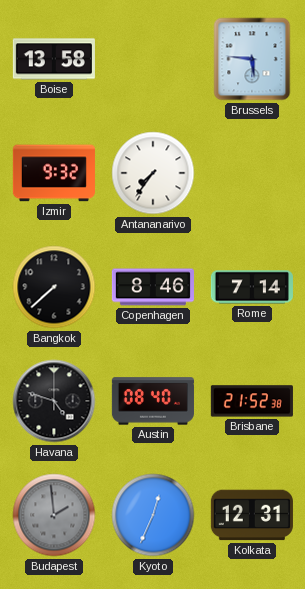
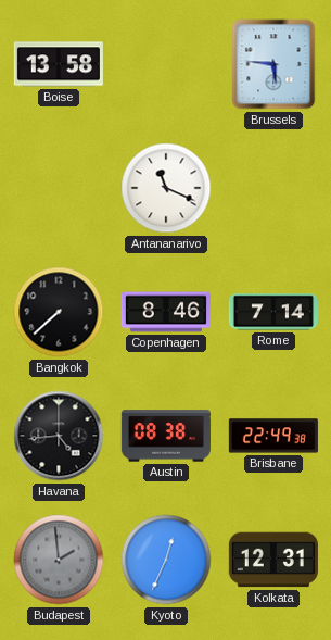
Izmir: 9:32 -> none (54, 173)
Antananarivo: 7:36 -> 11:19 (166, 188)
Havana: 4:48 -> 4:44 (59, 436)
Austin: 08:40 -> 08:38 (166, 436)
Brisbane: 21:52 -> 22:49 (273, 436)
